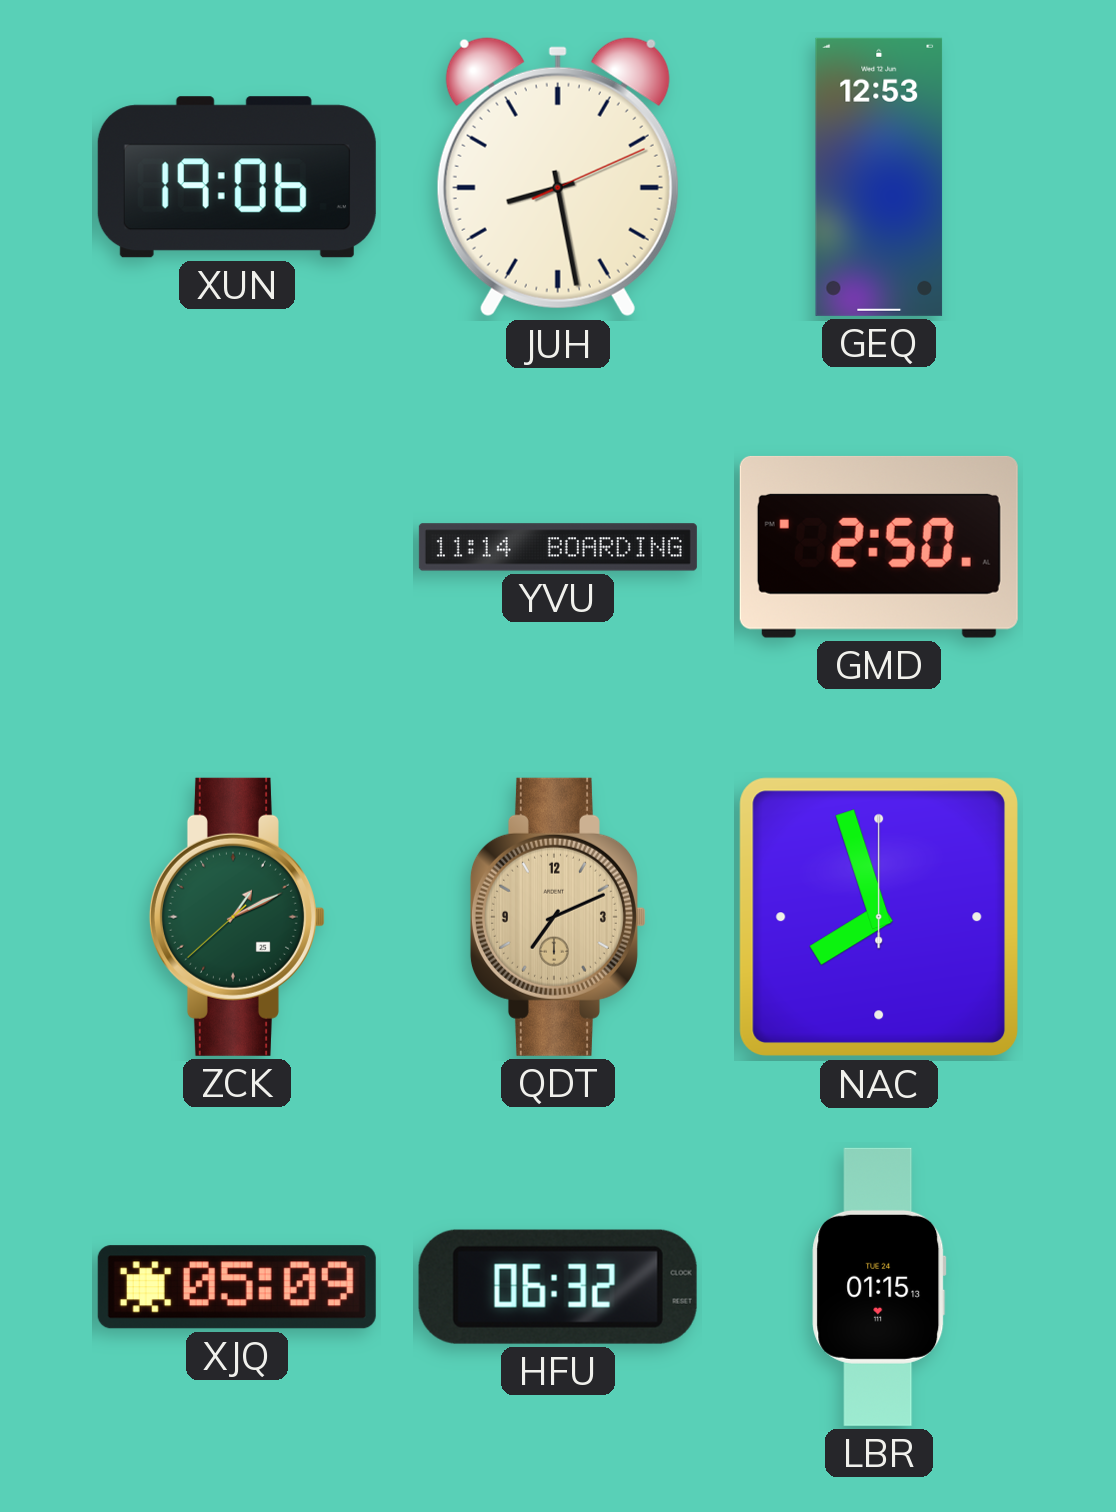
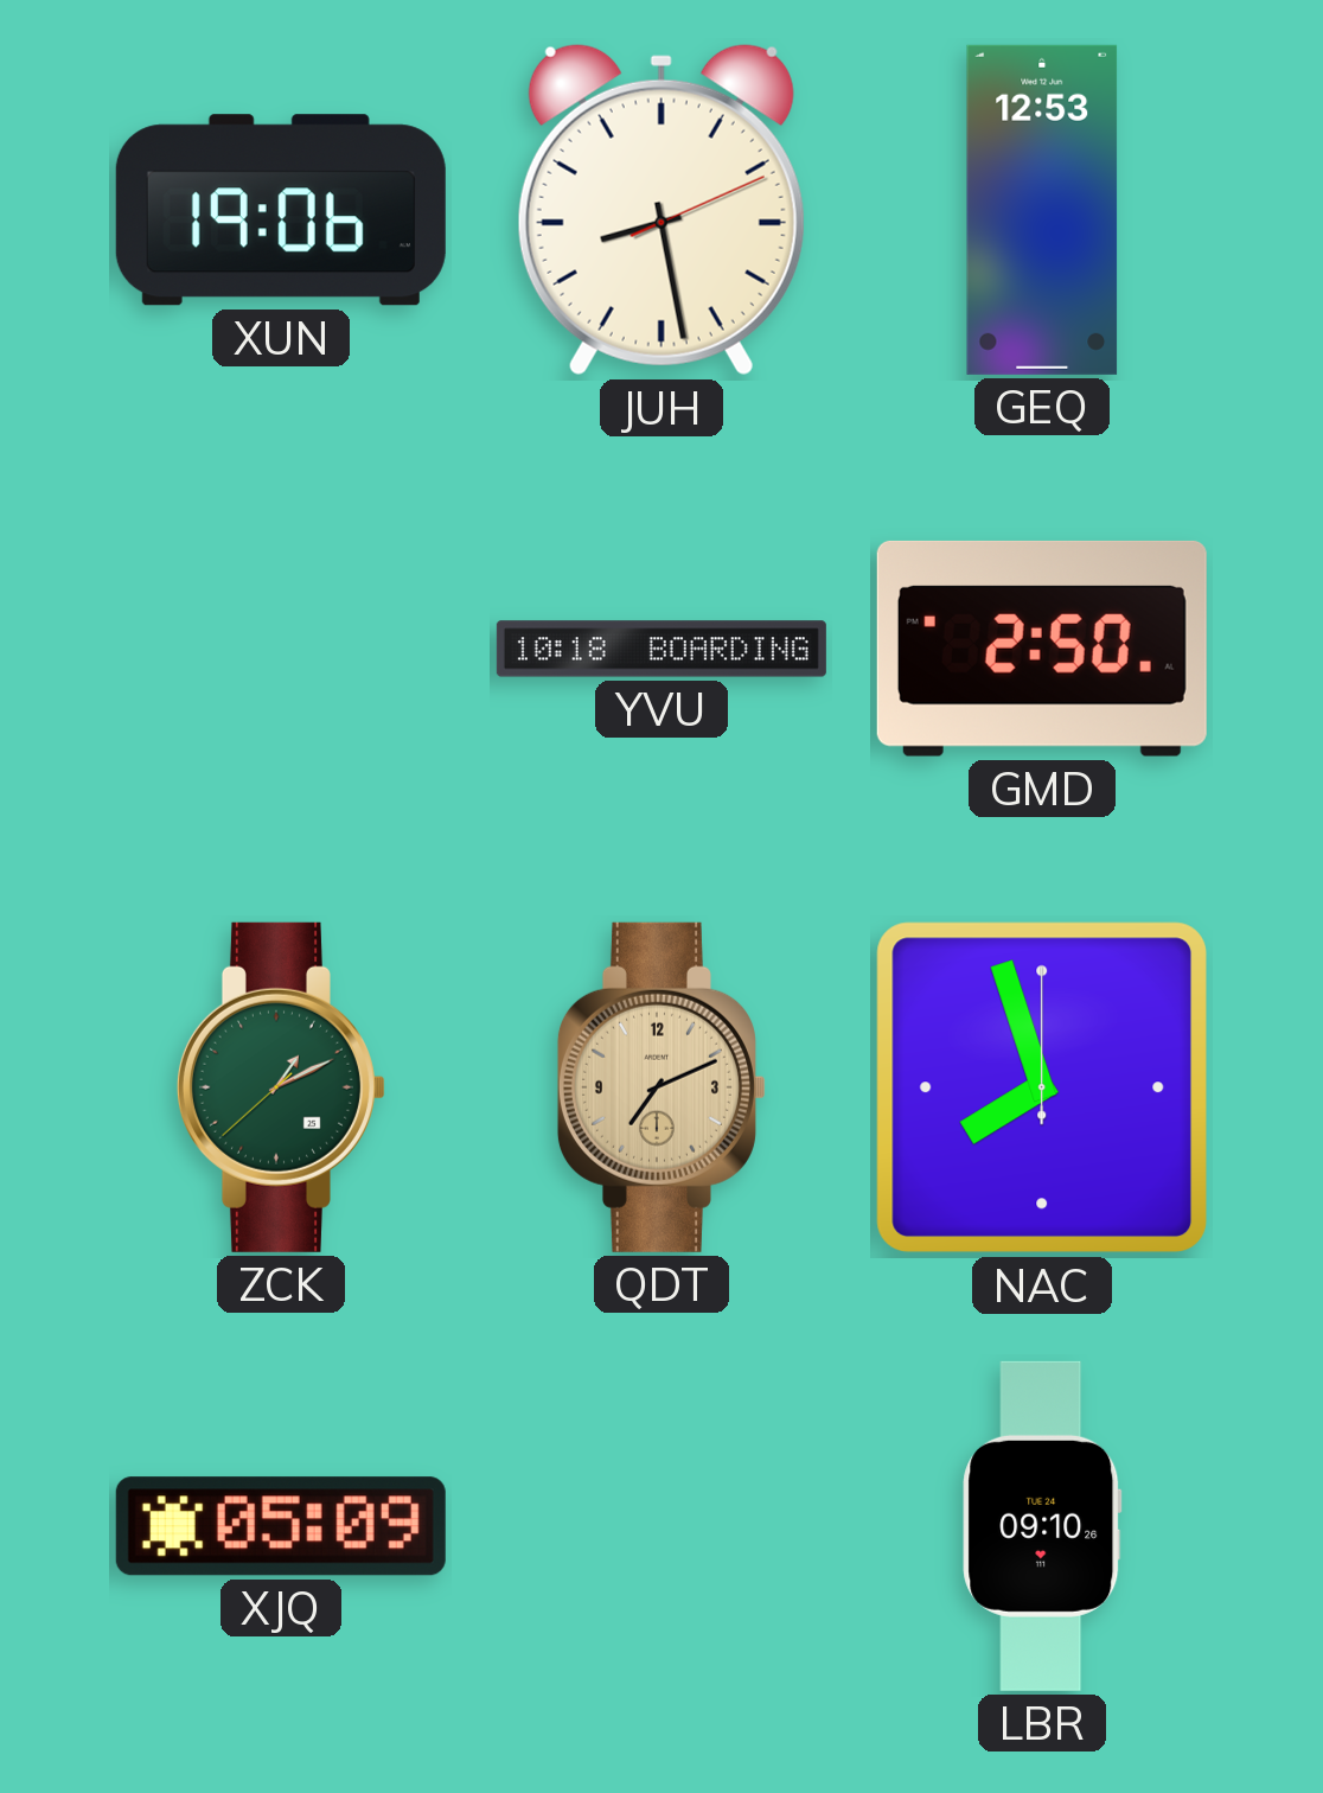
YVU: 11:14 -> 10:18 (661, 649)
HFU: 06:32 -> none (558, 1287)
LBR: 01:15 -> 09:10 (1042, 1526)
